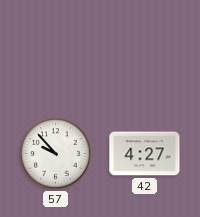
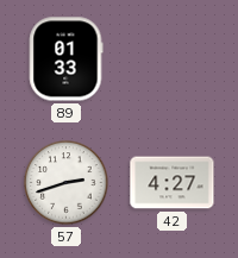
89: none -> 01:33 (65, 59)
57: 9:53 -> 2:42 (67, 183)
